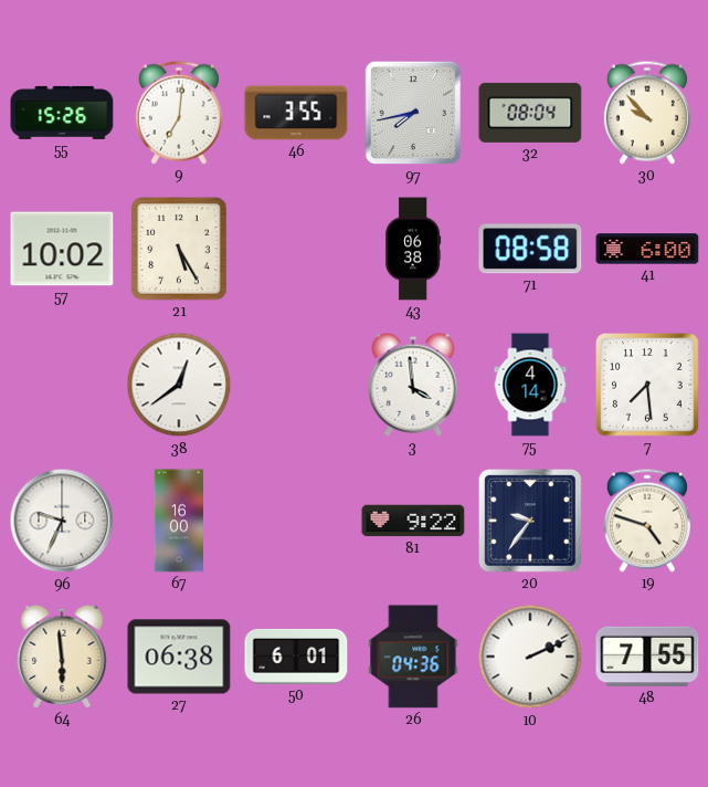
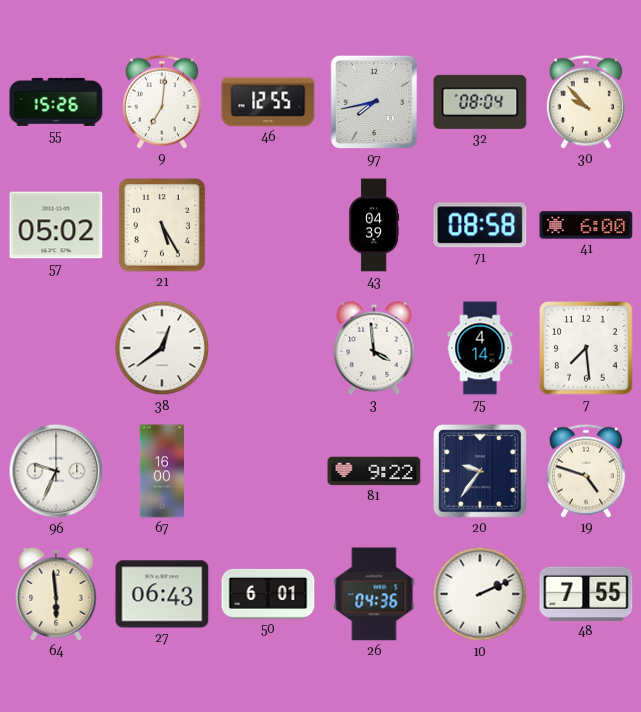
46: 3:55 -> 12:55 (268, 102)
57: 10:02 -> 05:02 (56, 225)
43: 06:38 -> 04:39 (374, 225)
27: 06:38 -> 06:43 (162, 594)
